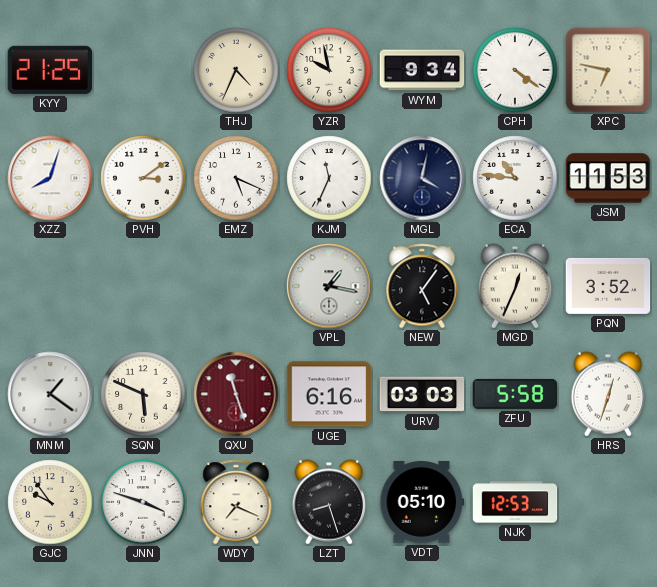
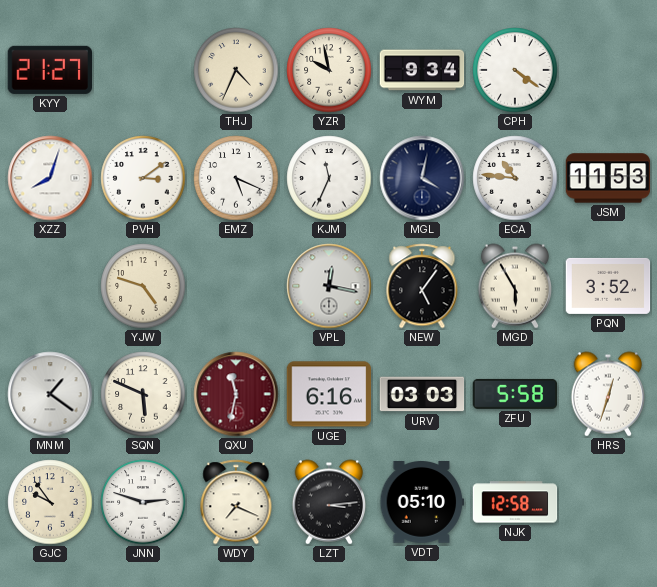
KYY: 21:25 -> 21:27 (50, 70)
XPC: 6:47 -> none (608, 70)
YJW: none -> 4:48 (143, 286)
VPL: 1:17 -> 12:17 (329, 286)
MGD: 12:34 -> 5:55 (515, 286)
QXU: 11:27 -> 11:32 (236, 394)
JNN: 3:48 -> 2:48 (143, 502)
LZT: 8:27 -> 3:14 (329, 502)
NJK: 12:53 -> 12:58 (515, 502)
